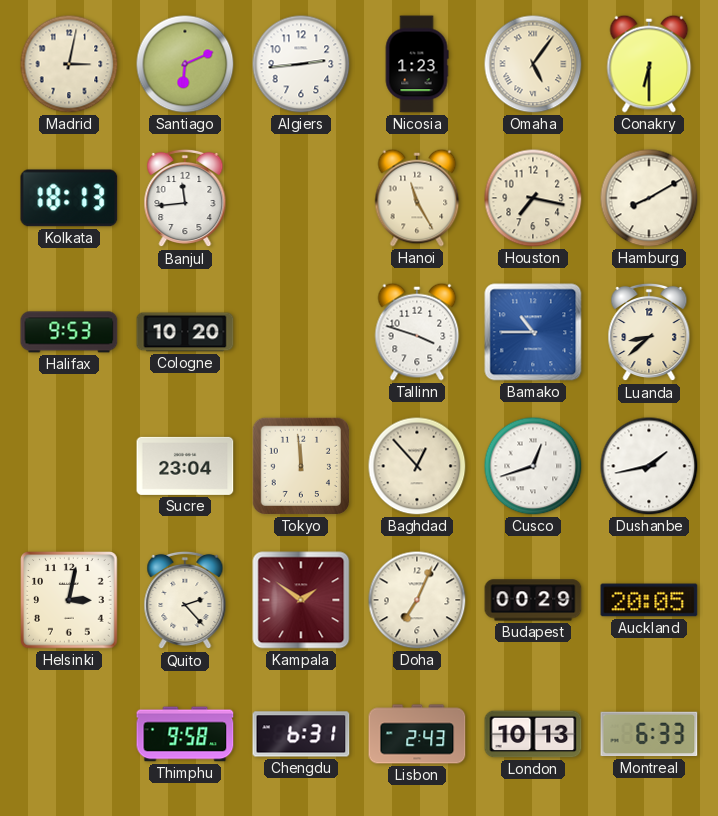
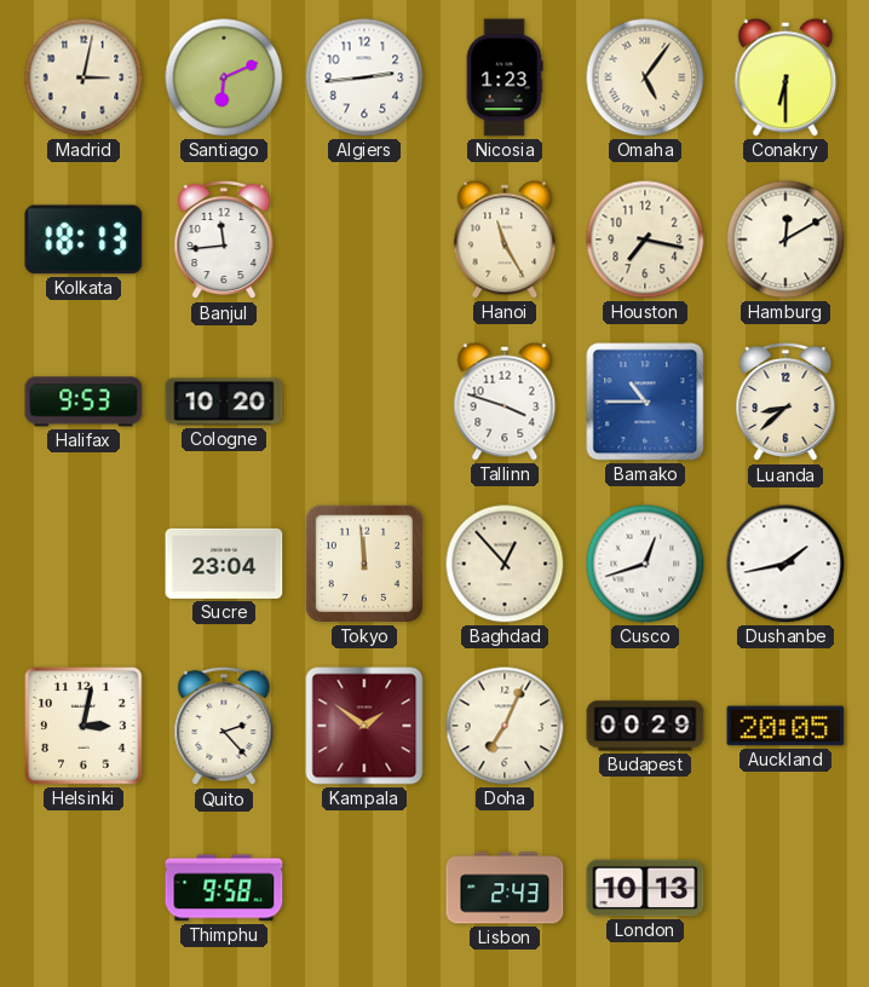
Hamburg: 8:10 -> 12:10 (785, 239)
Chengdu: 6:31 -> none (301, 734)
Montreal: 6:33 -> none (649, 734)
